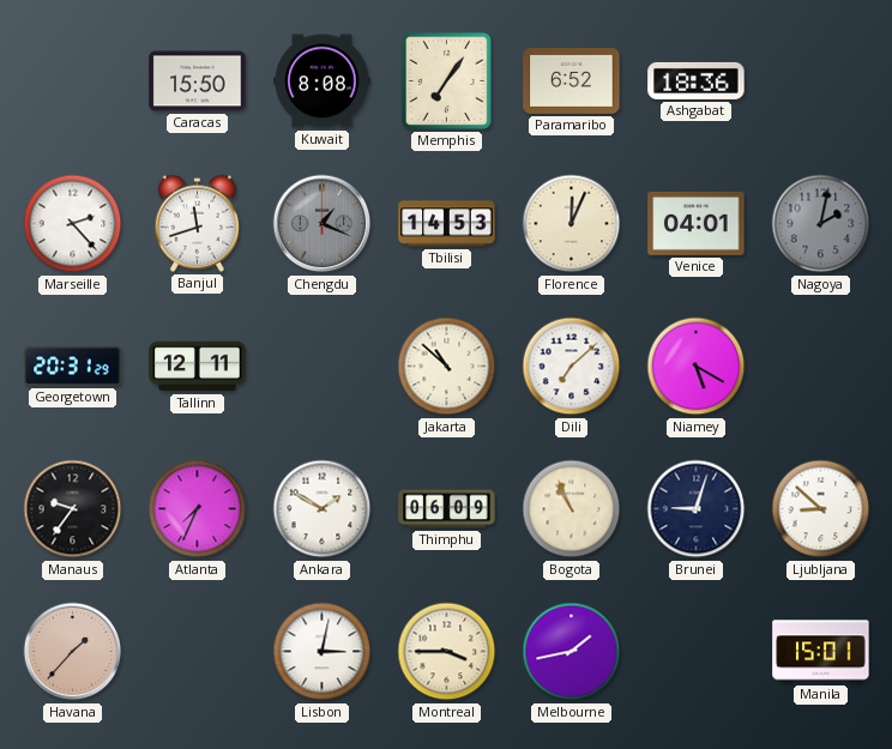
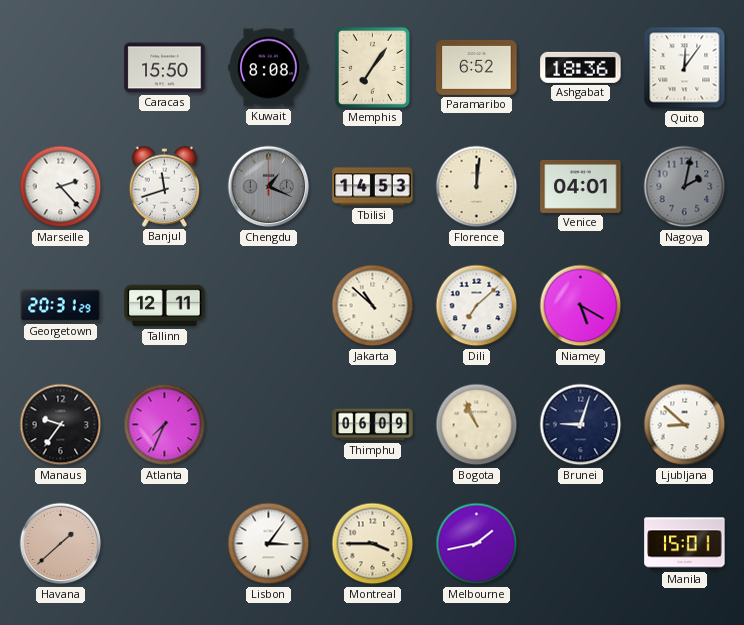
Quito: none -> 12:06 (685, 68)
Florence: 12:04 -> 12:01 (477, 187)
Ankara: 1:50 -> none (323, 509)
Havana: 1:37 -> 1:38 (61, 544)
Lisbon: 3:02 -> 3:06 (269, 544)
